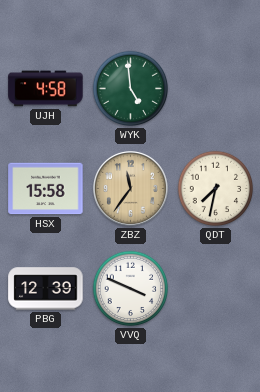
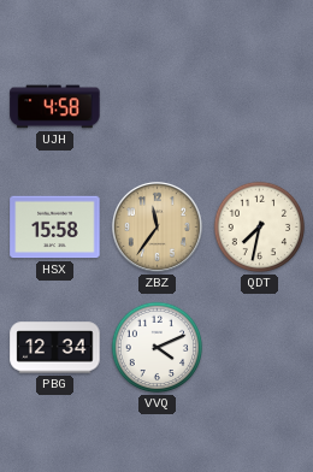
WYK: 4:59 -> none (131, 89)
PBG: 12:39 -> 12:34 (55, 348)
VVQ: 3:49 -> 4:11 (158, 348)
